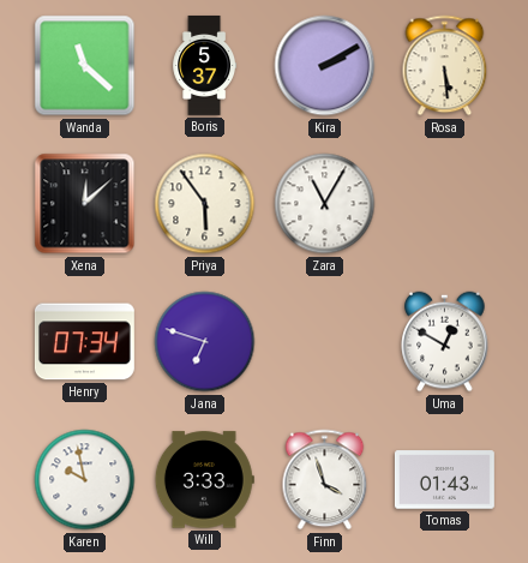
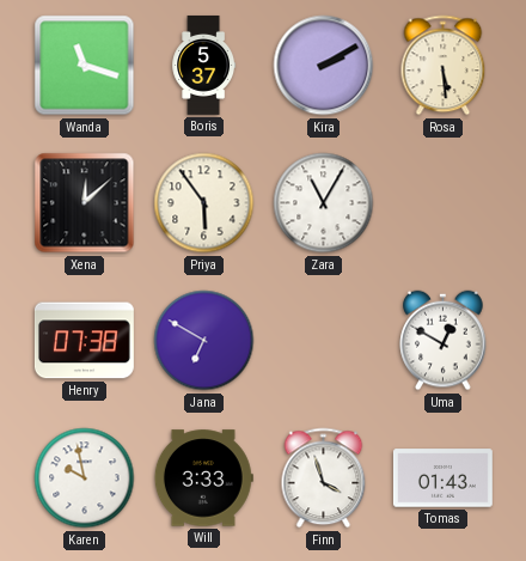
Wanda: 11:22 -> 11:18 (85, 66)
Henry: 07:34 -> 07:38 (84, 341)
Jana: 6:48 -> 6:50 (204, 341)
